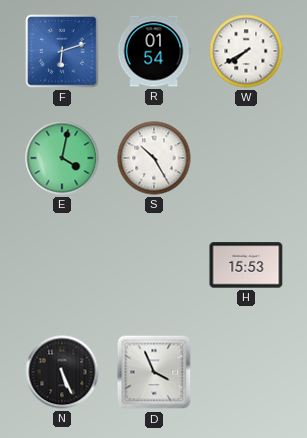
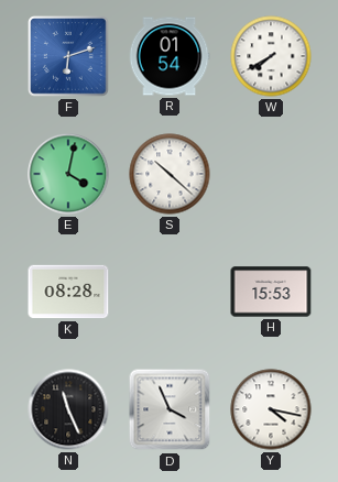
S: 10:25 -> 10:22 (170, 174)
K: none -> 08:28 (68, 292)
N: 5:26 -> 11:26 (68, 409)
Y: none -> 4:17 (271, 409)
